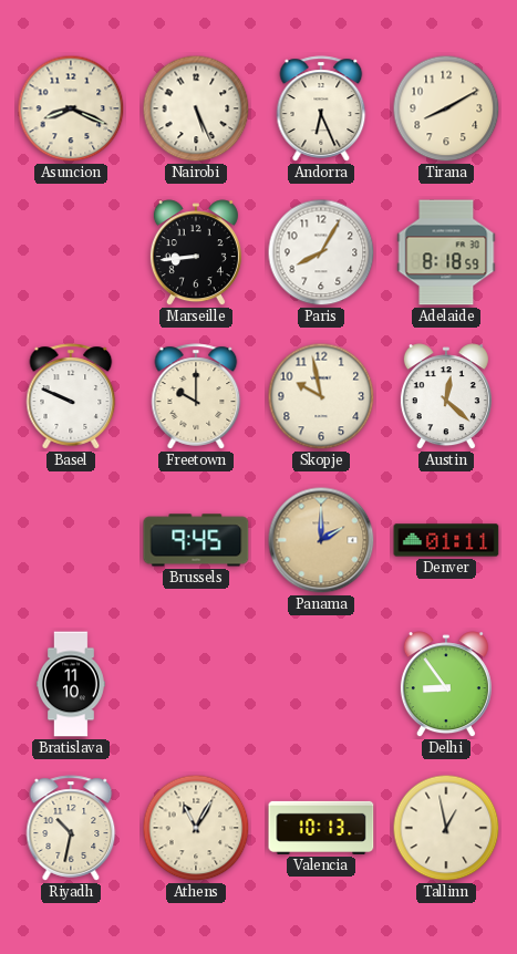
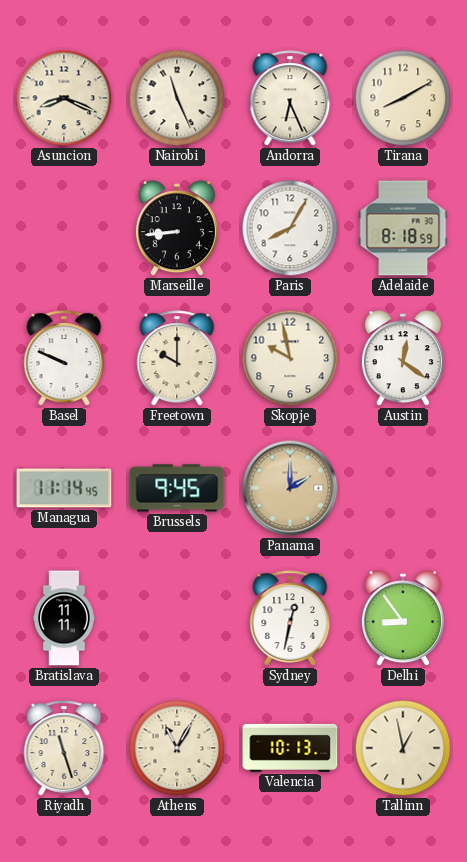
Nairobi: 5:26 -> 11:26 (177, 98)
Austin: 12:22 -> 12:21 (403, 359)
Managua: none -> 11:14 (64, 488)
Denver: 01:11 -> none (446, 540)
Bratislava: 11:10 -> 11:11 (64, 618)
Sydney: none -> 12:32 (290, 618)
Riyadh: 10:32 -> 11:27 (64, 748)
